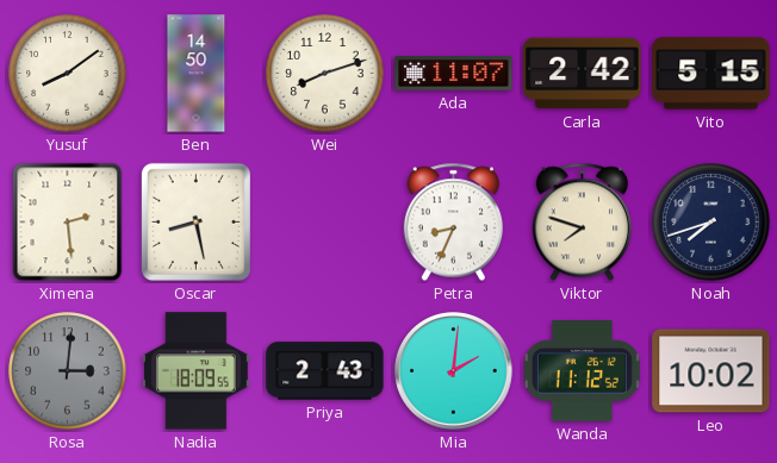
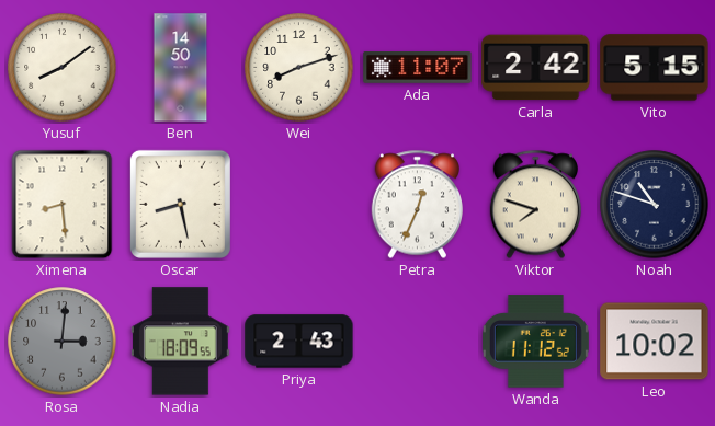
Ximena: 2:29 -> 8:29 (63, 205)
Petra: 8:34 -> 12:34 (417, 205)
Noah: 7:42 -> 10:48 (655, 205)
Mia: 2:01 -> none (454, 371)
